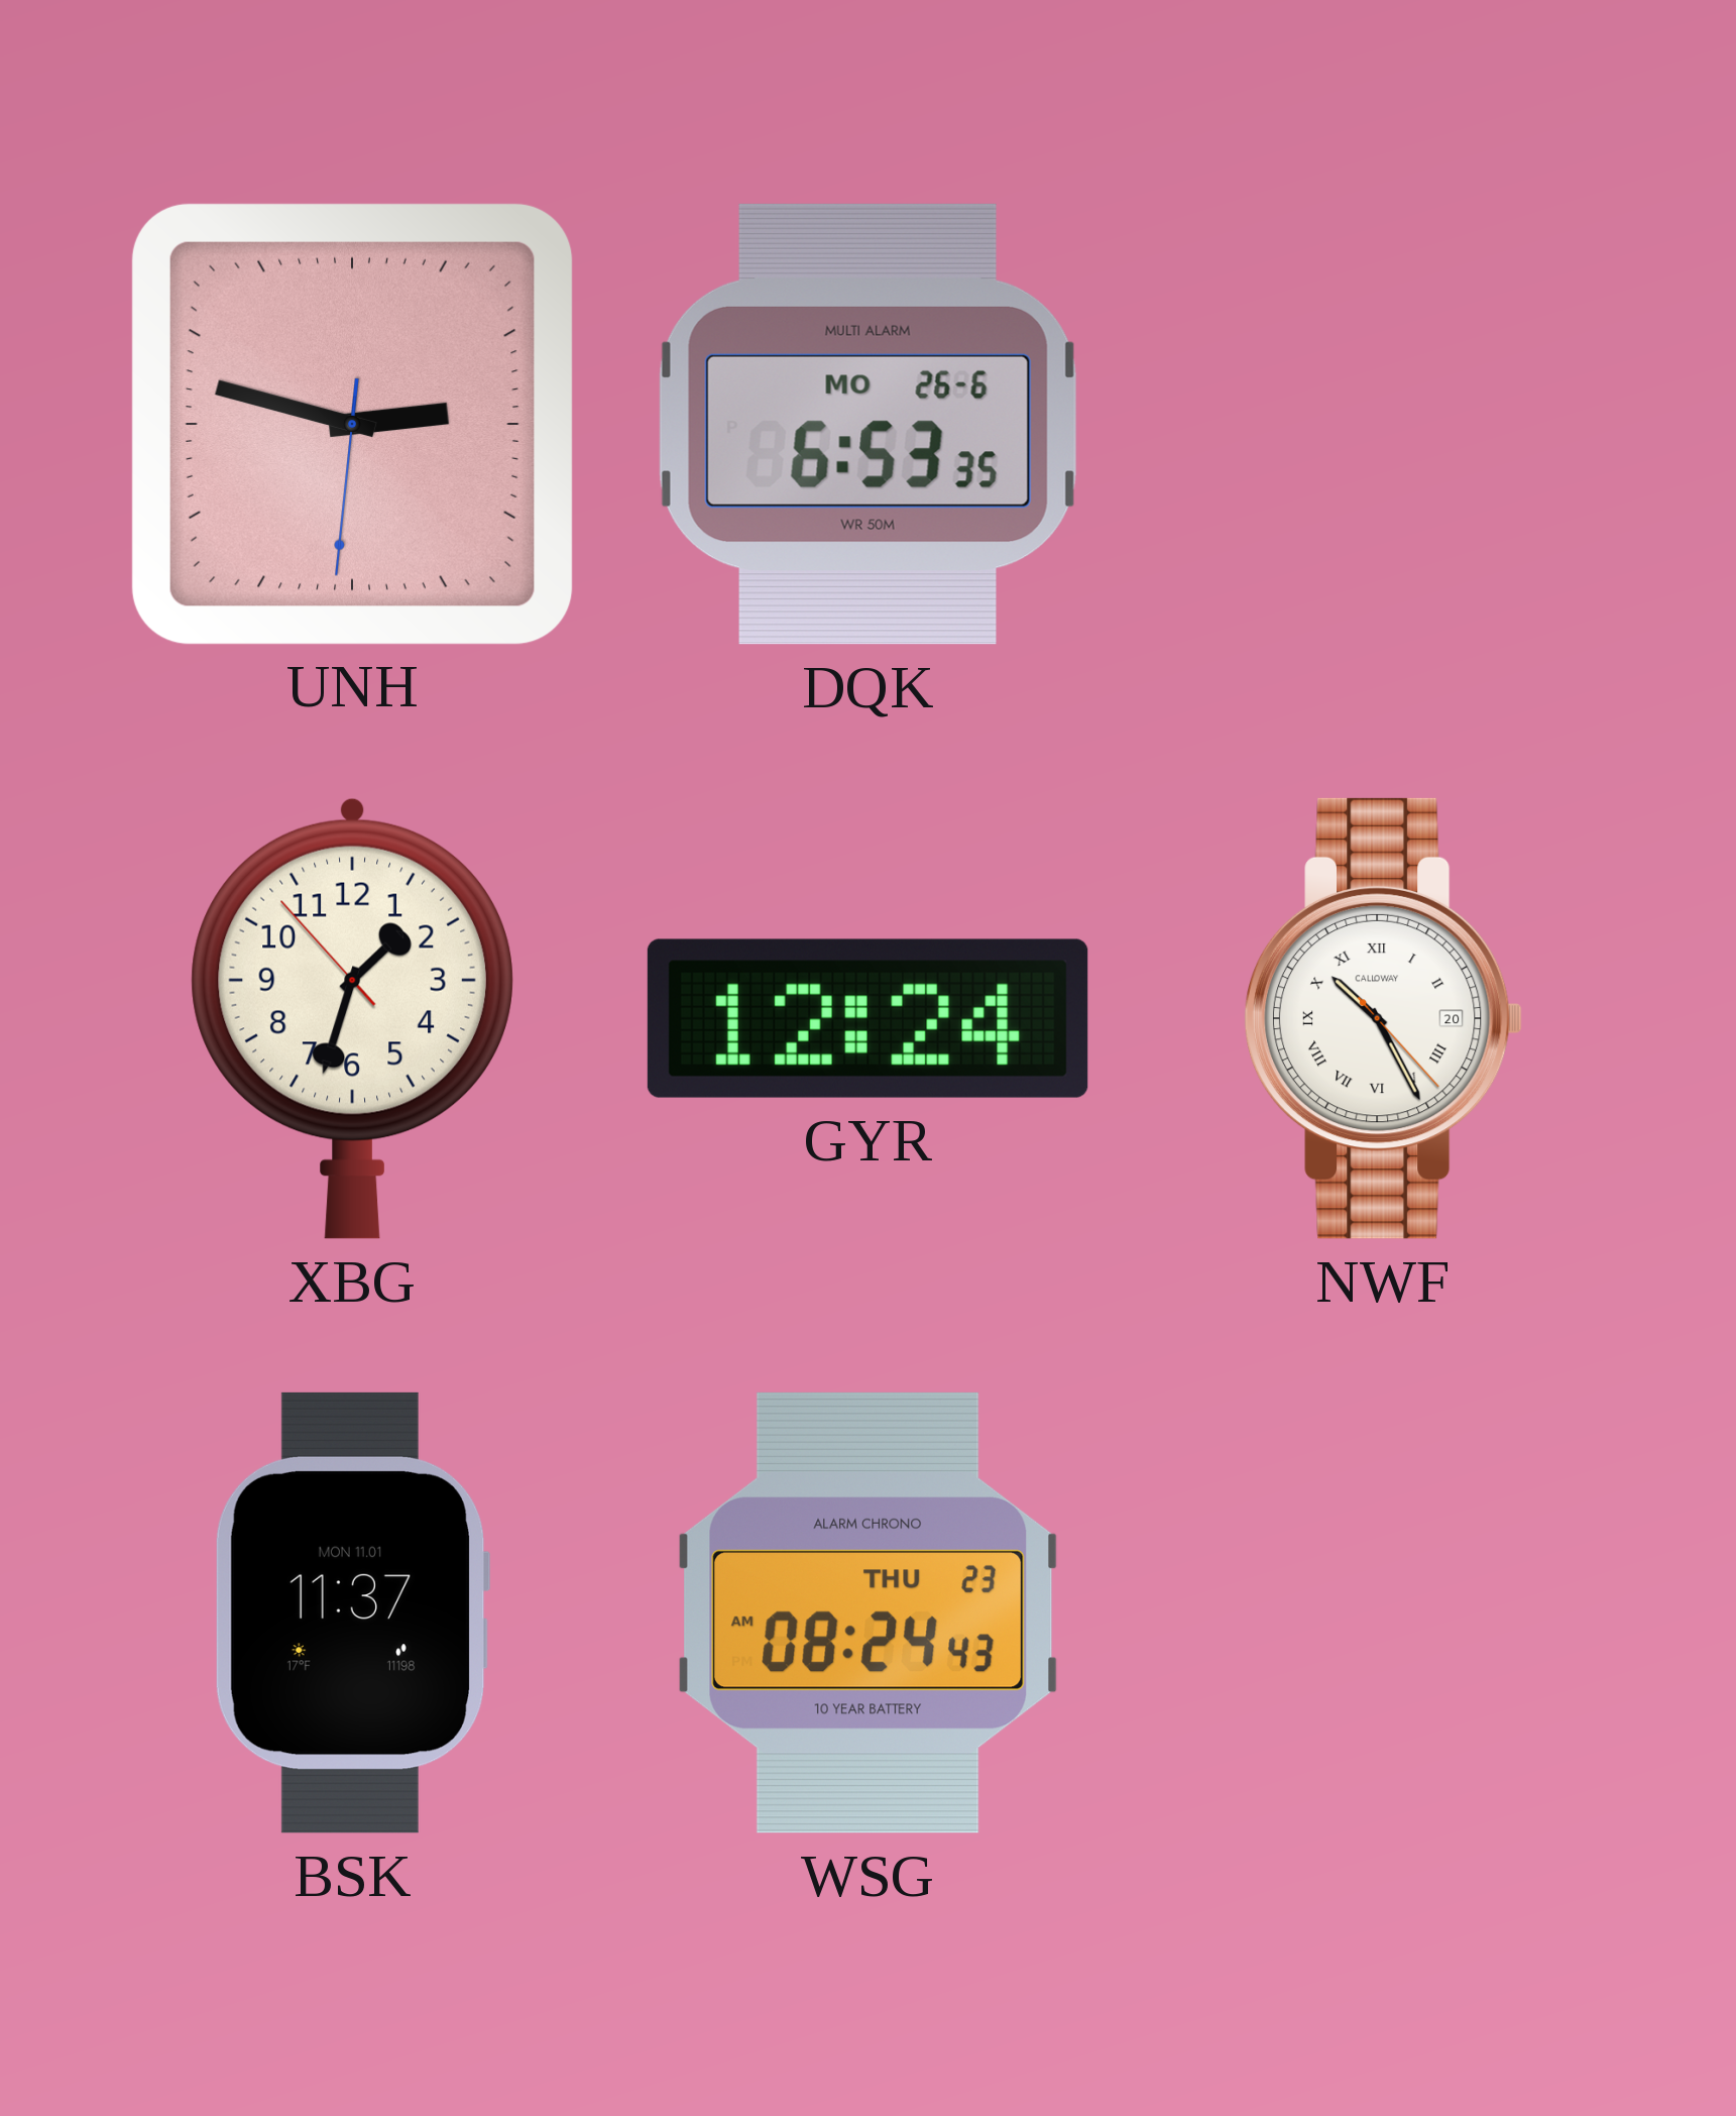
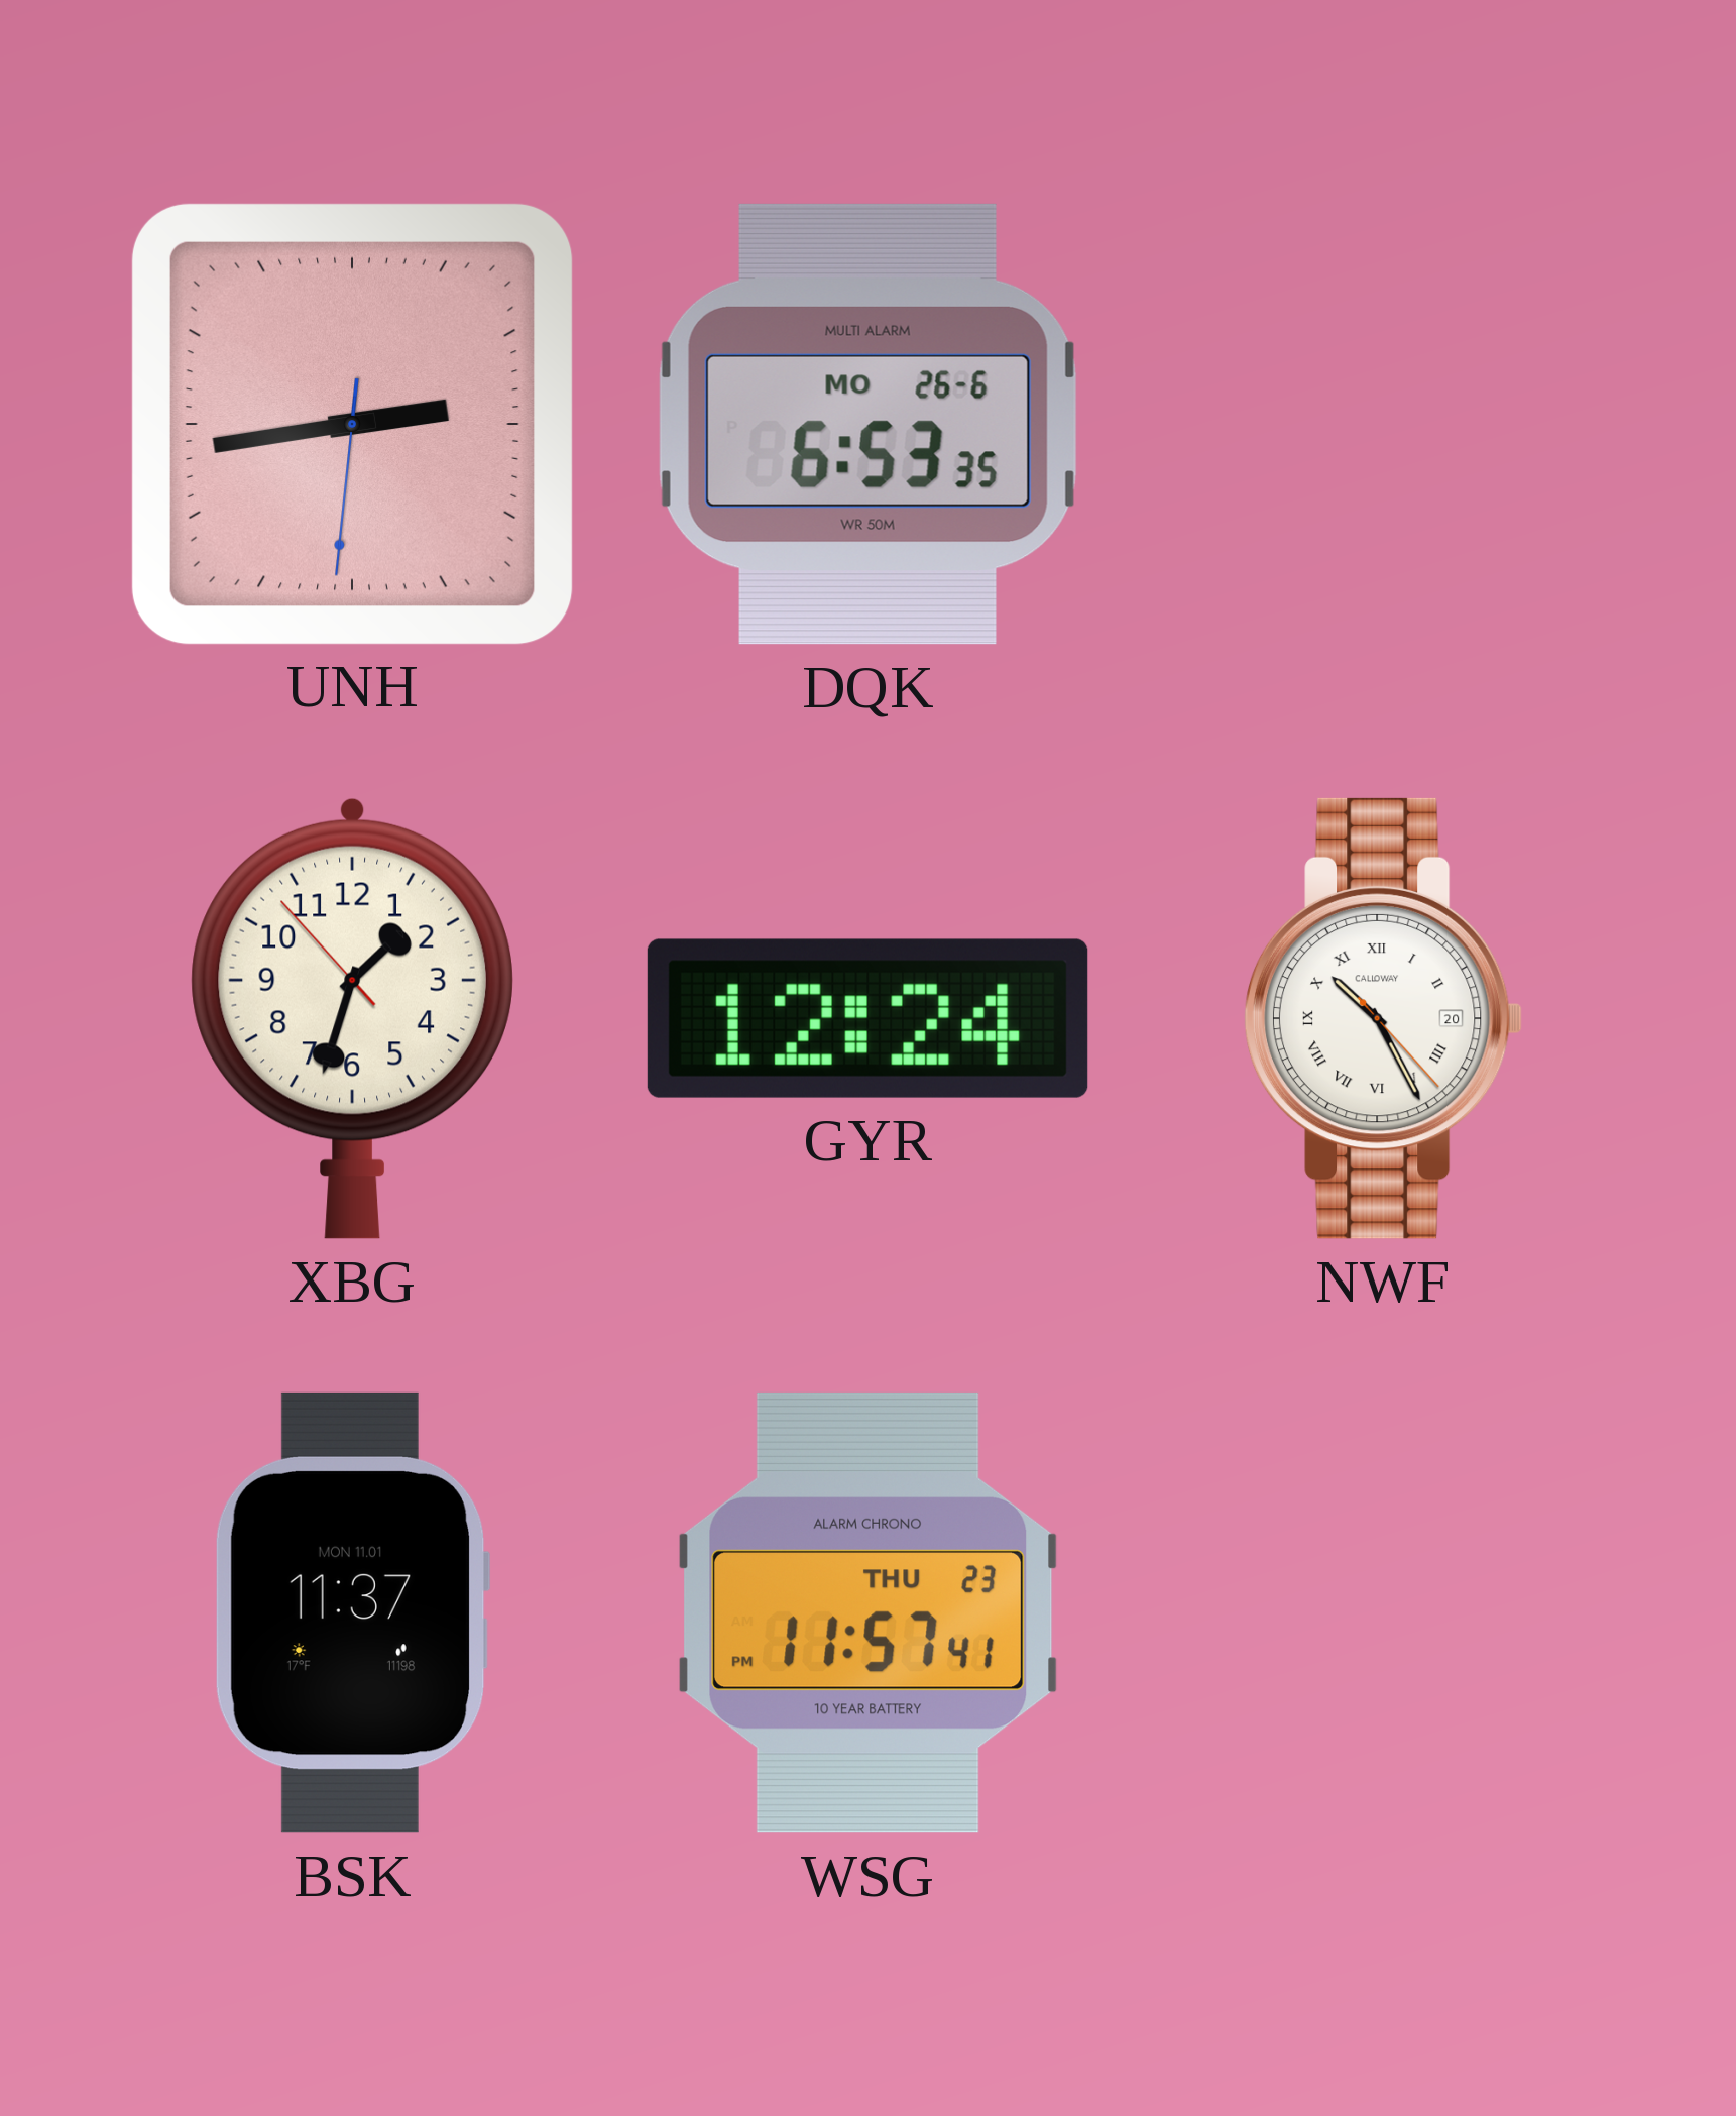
UNH: 2:47 -> 2:43 (352, 424)
WSG: 08:24 -> 11:57 (869, 1612)
